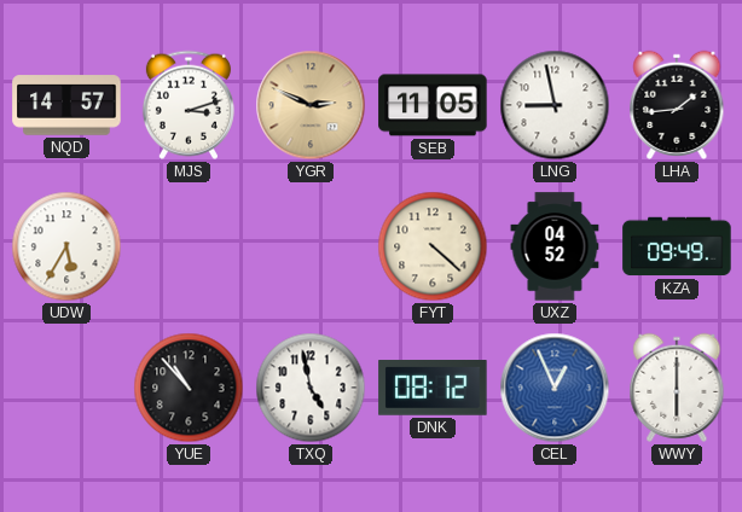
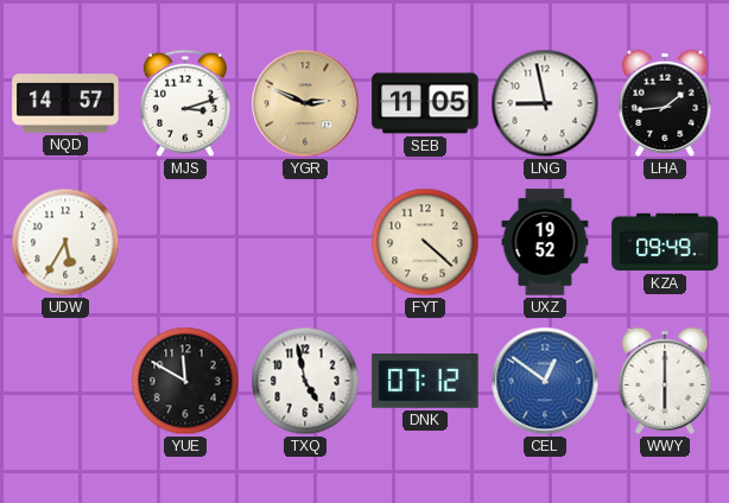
UXZ: 04:52 -> 19:52 (545, 242)
YUE: 10:53 -> 11:50 (185, 381)
DNK: 08:12 -> 07:12 (425, 382)
CEL: 12:56 -> 12:51 (545, 381)
